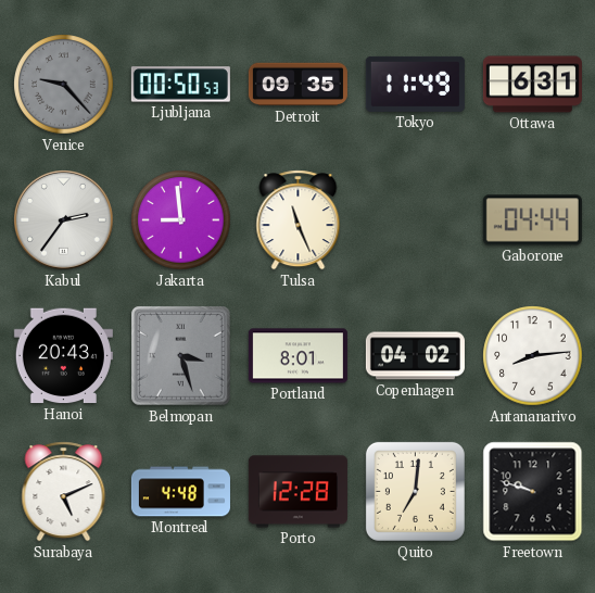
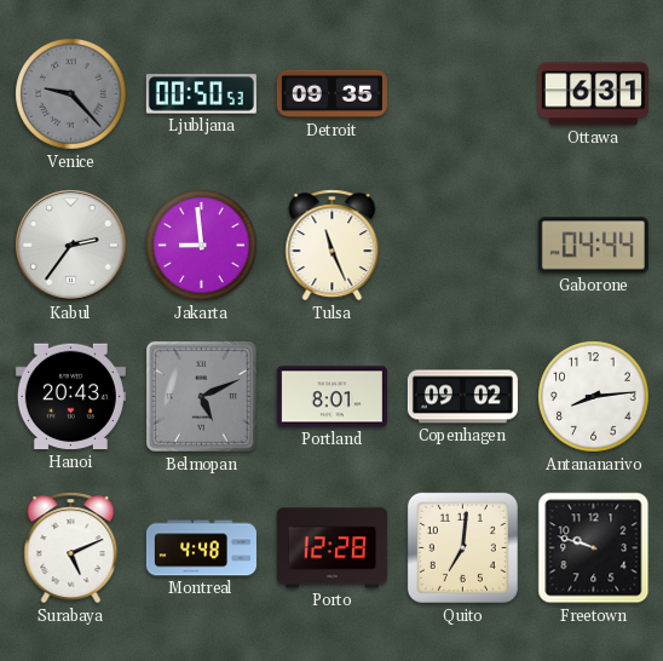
Tokyo: 11:49 -> none (415, 84)
Belmopan: 3:27 -> 5:11 (202, 397)
Copenhagen: 04:02 -> 09:02 (462, 397)
